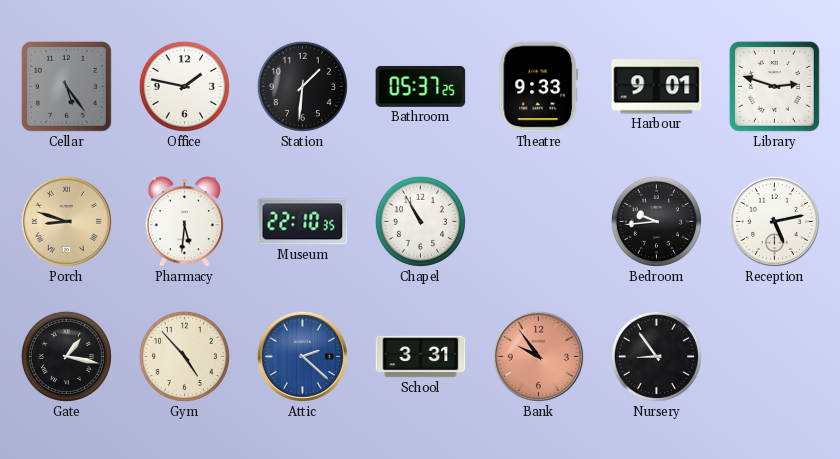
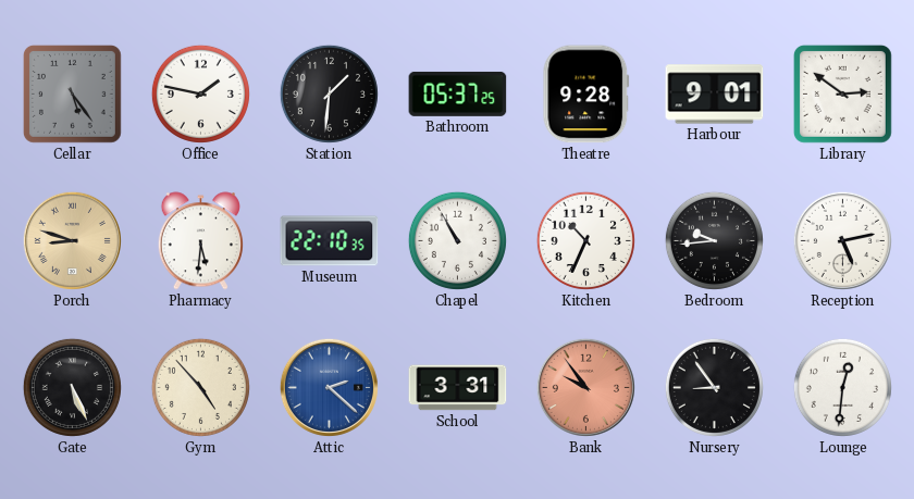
Theatre: 9:33 -> 9:28 (586, 95)
Library: 2:48 -> 2:51 (842, 93)
Kitchen: none -> 10:34 (585, 240)
Gate: 1:17 -> 5:26 (72, 387)
Lounge: none -> 12:31 (842, 387)
